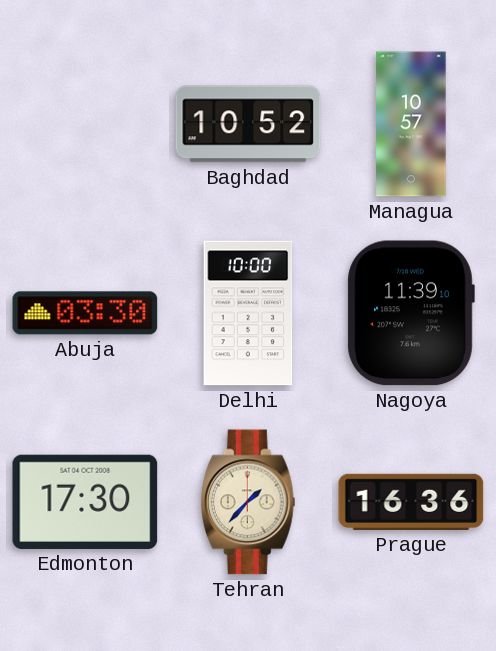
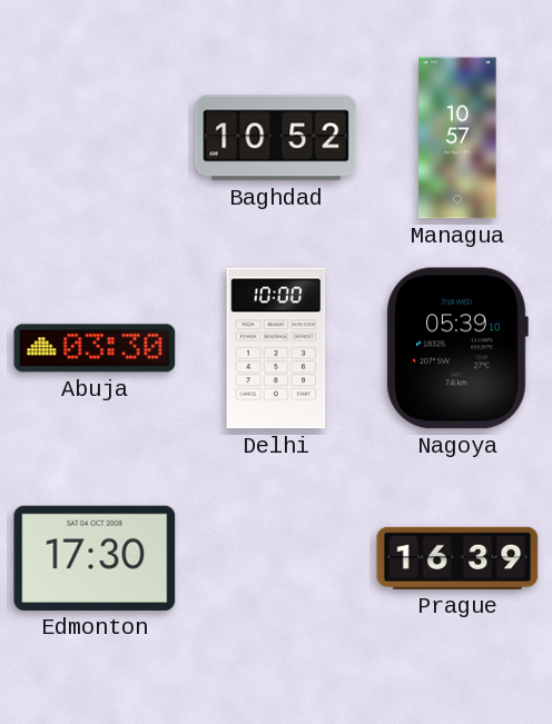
Nagoya: 11:39 -> 05:39 (457, 348)
Tehran: 1:37 -> none (248, 502)
Prague: 16:36 -> 16:39 (457, 558)
